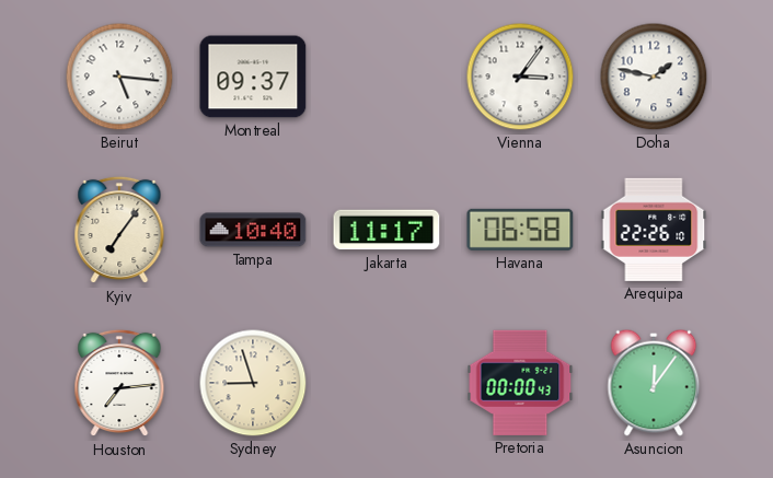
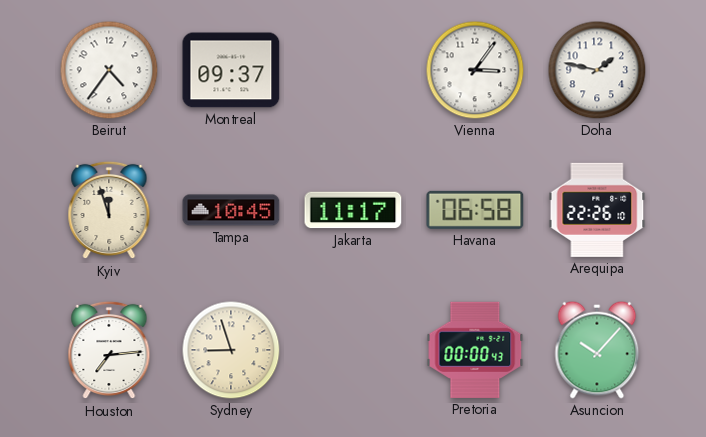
Beirut: 5:16 -> 4:36 (109, 70)
Kyiv: 7:06 -> 11:57 (109, 210)
Tampa: 10:40 -> 10:45 (231, 210)
Asuncion: 12:06 -> 10:07 (597, 350)
